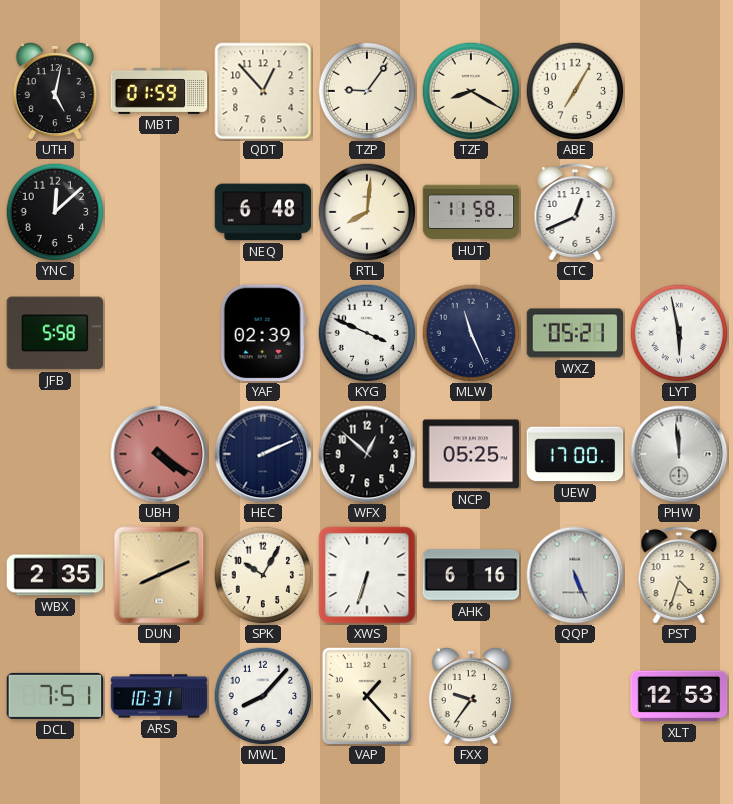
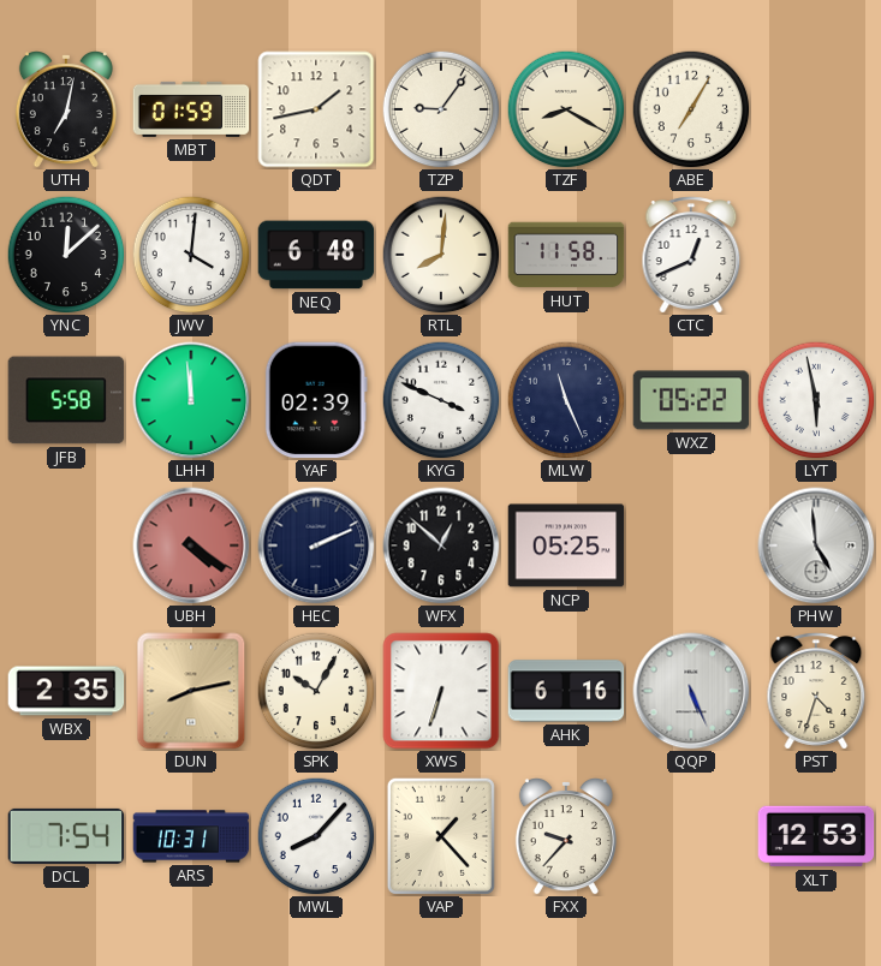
UTH: 5:02 -> 7:02 (66, 111)
QDT: 12:53 -> 1:43 (316, 109)
JWV: none -> 4:01 (191, 255)
LHH: none -> 11:59 (191, 400)
WXZ: 05:21 -> 05:22 (691, 400)
UEW: 17:00 -> none (575, 454)
PHW: 11:59 -> 4:59 (816, 545)
DUN: 8:11 -> 8:13 (191, 691)
DCL: 7:51 -> 7:54 (66, 836)
FXX: 9:36 -> 9:37 (566, 837)
